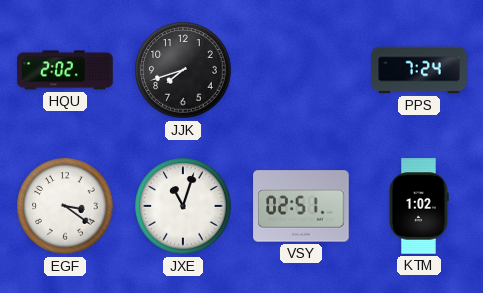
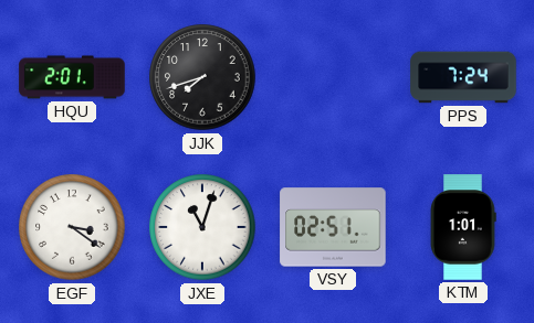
HQU: 2:02 -> 2:01 (72, 77)
KTM: 1:02 -> 1:01 (463, 227)
